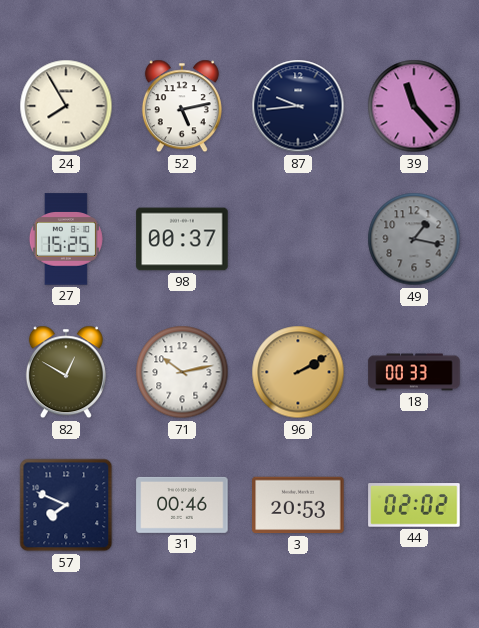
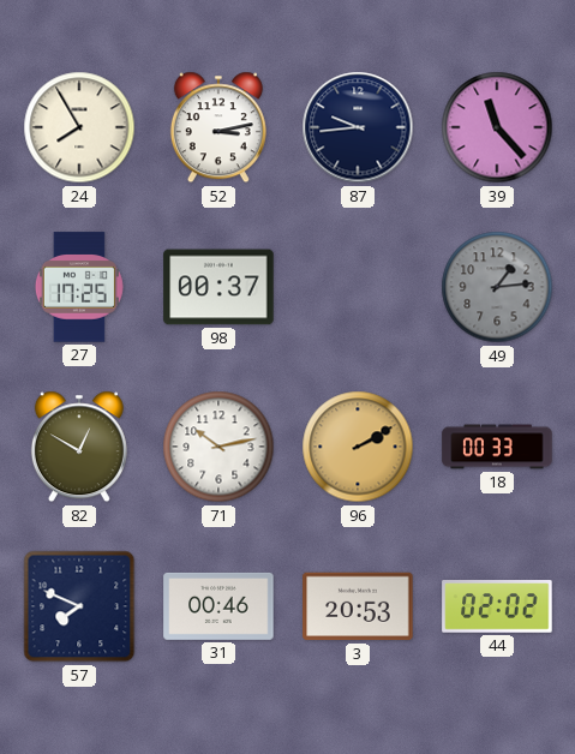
52: 5:13 -> 3:13 (218, 127)
27: 15:25 -> 17:25 (79, 287)
49: 1:17 -> 1:14 (497, 287)
